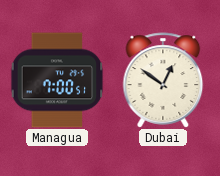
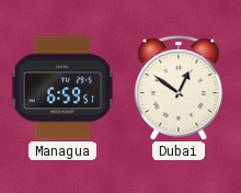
Managua: 7:00 -> 6:59 (62, 88)
